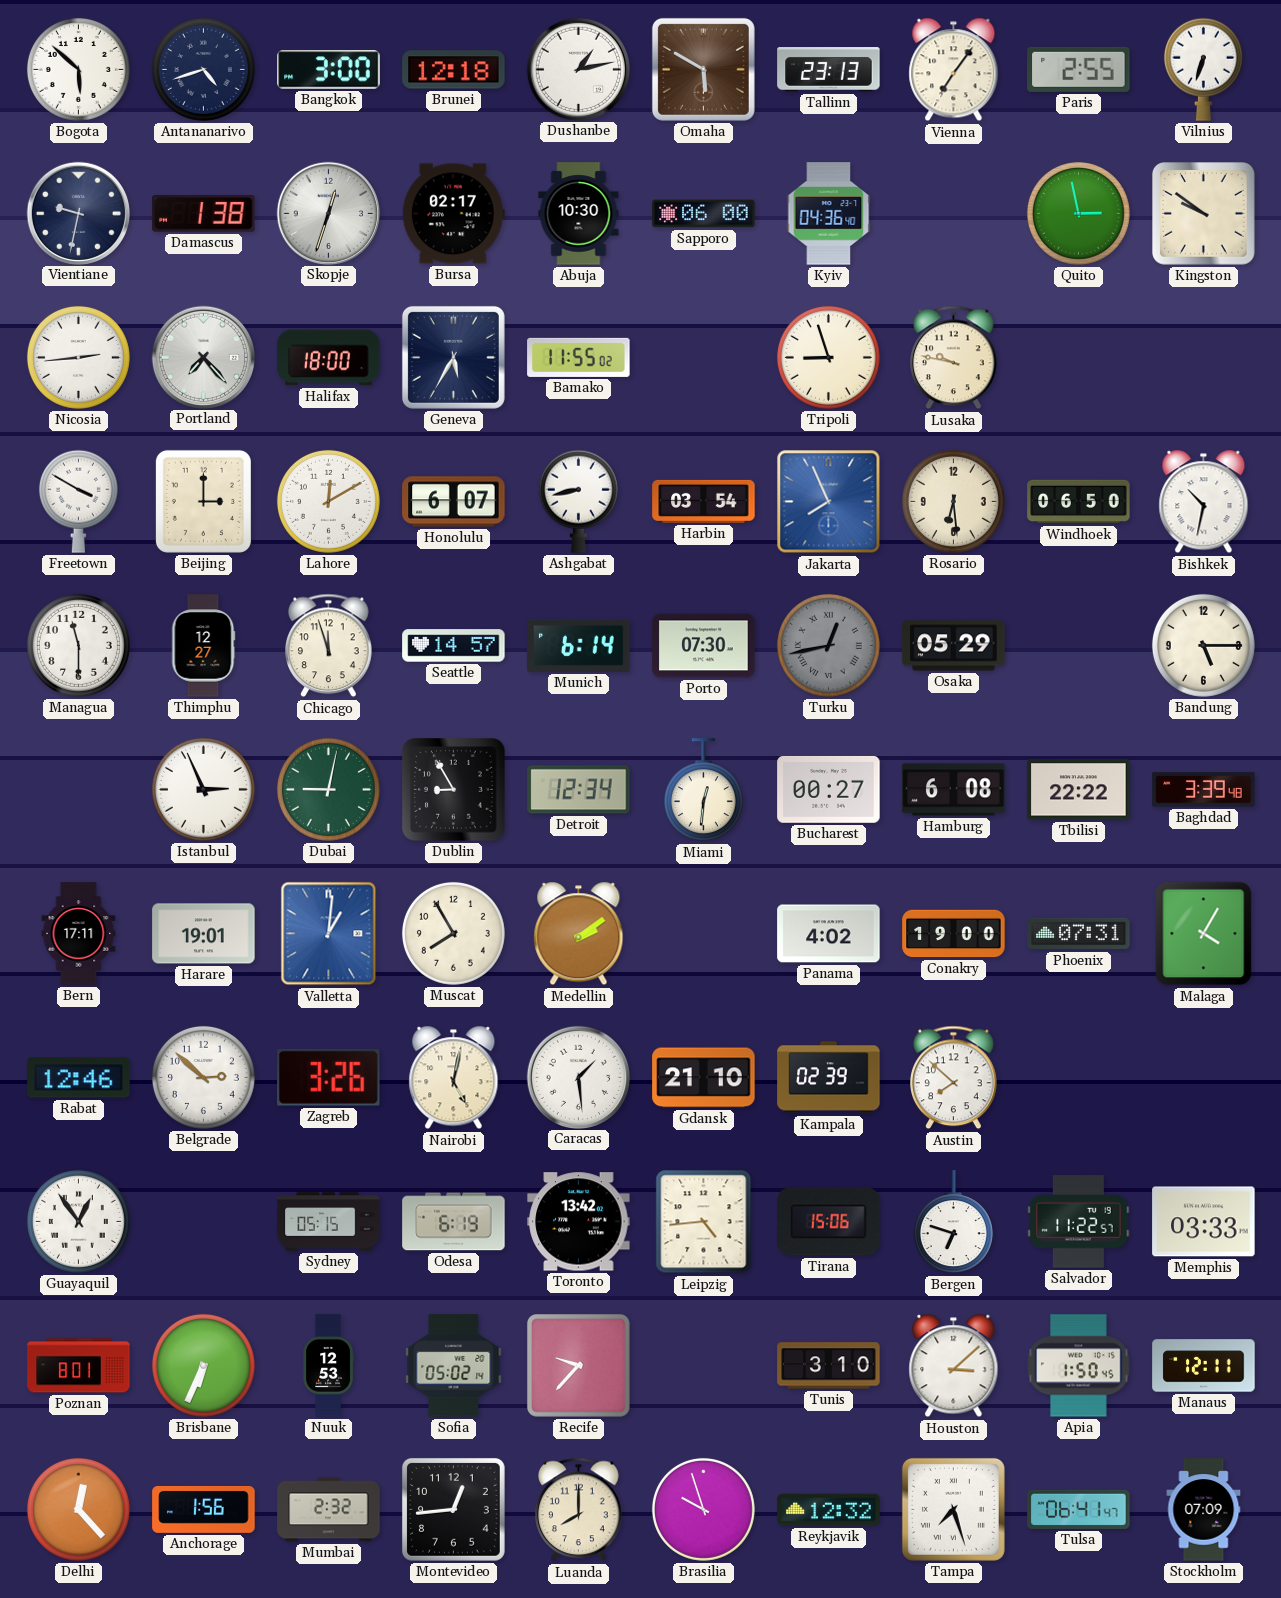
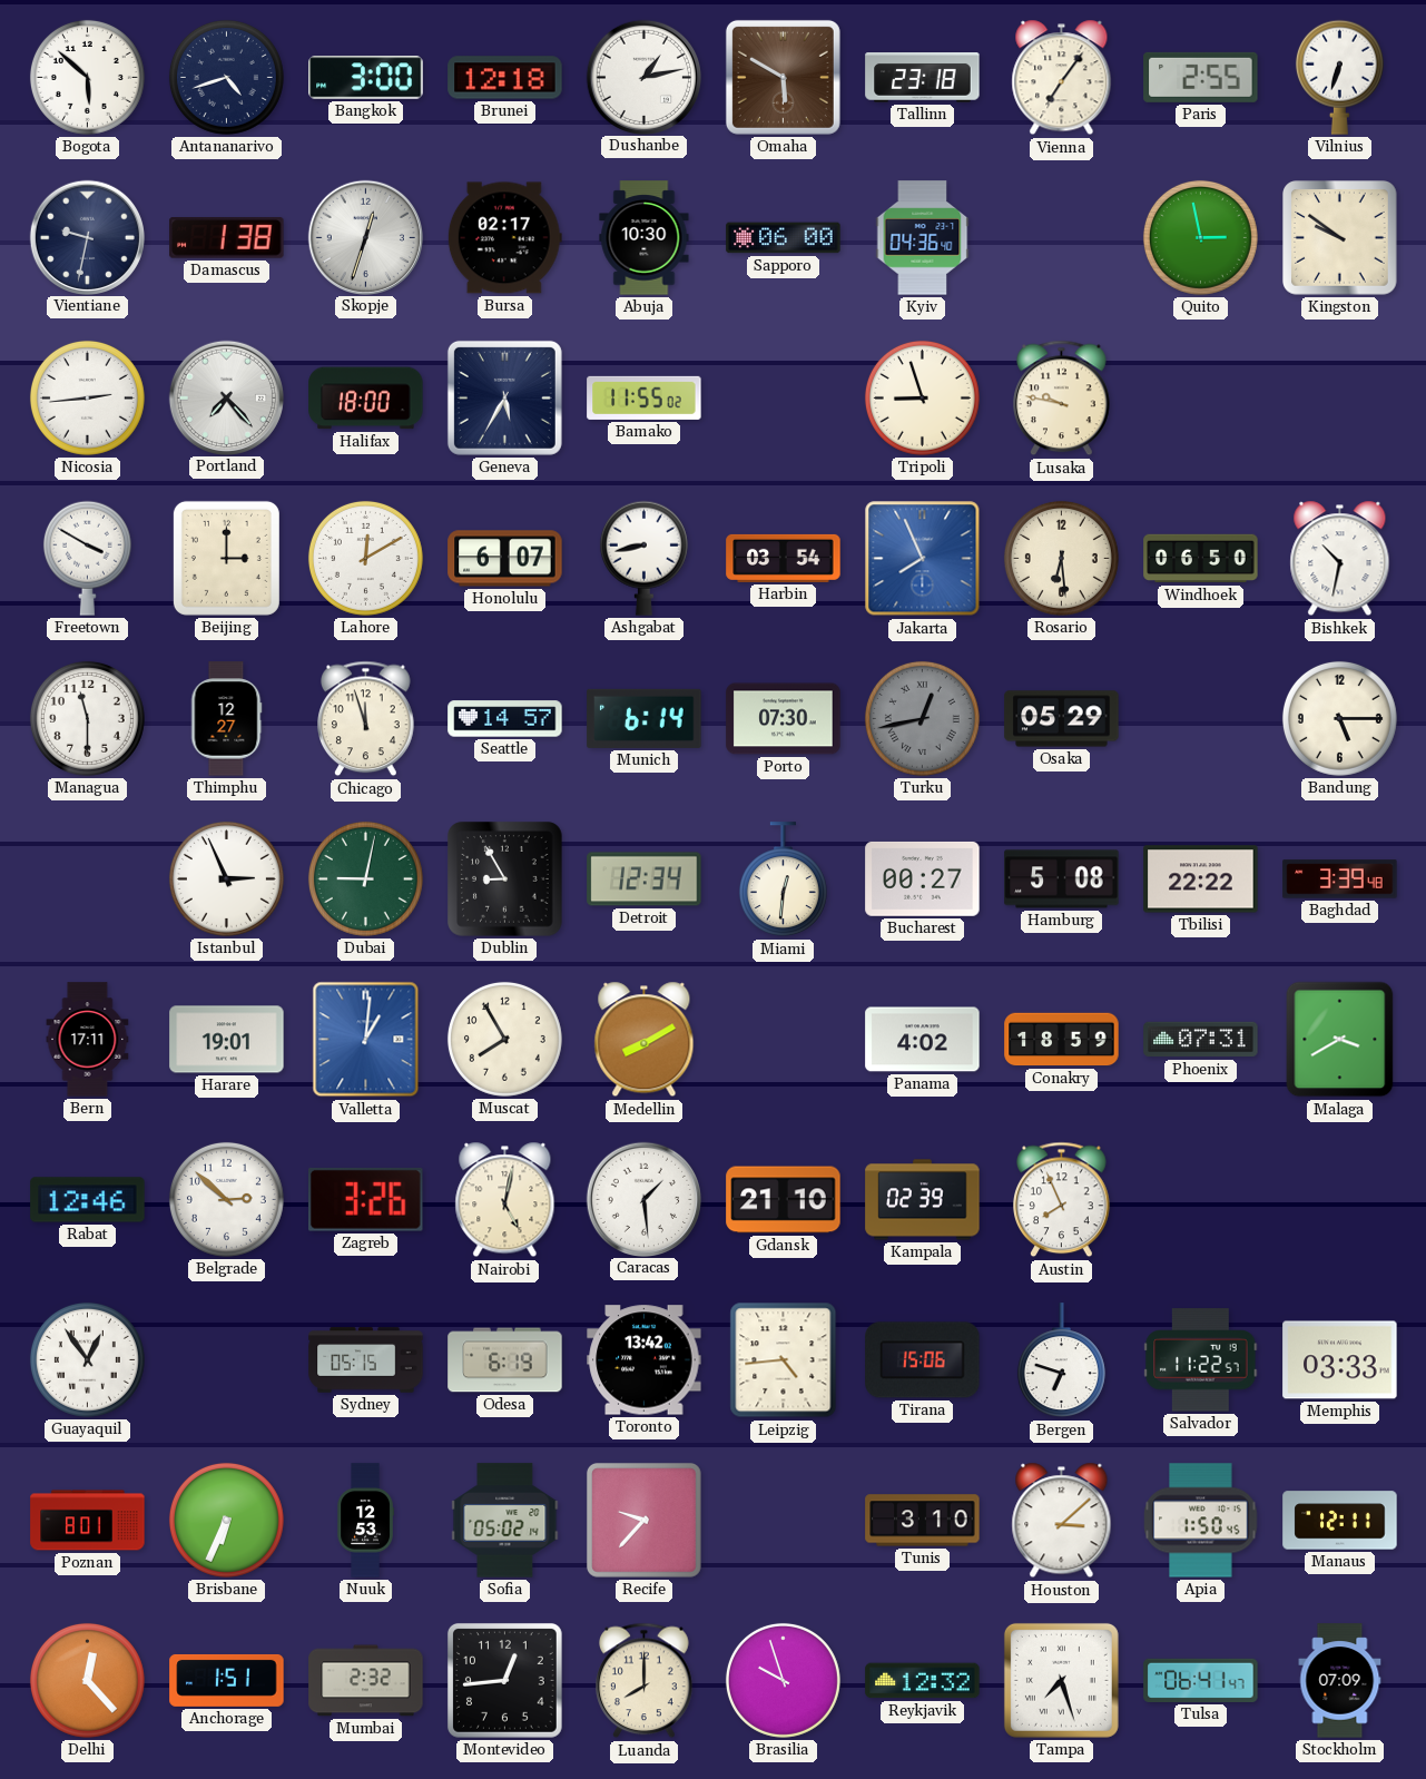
Tallinn: 23:13 -> 23:18 (923, 78)
Hamburg: 6:08 -> 5:08 (1062, 879)
Medellin: 2:09 -> 8:10 (645, 1040)
Conakry: 19:00 -> 18:59 (1062, 1040)
Malaga: 4:05 -> 3:40 (1340, 1040)
Austin: 7:52 -> 7:56 (1062, 1200)
Anchorage: 1:56 -> 1:51 (227, 1680)
